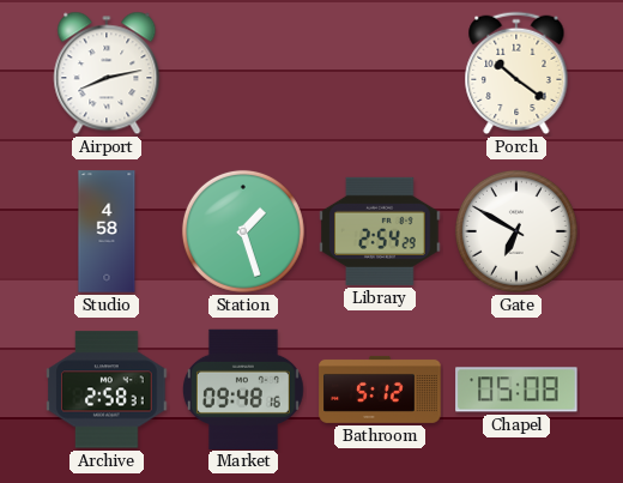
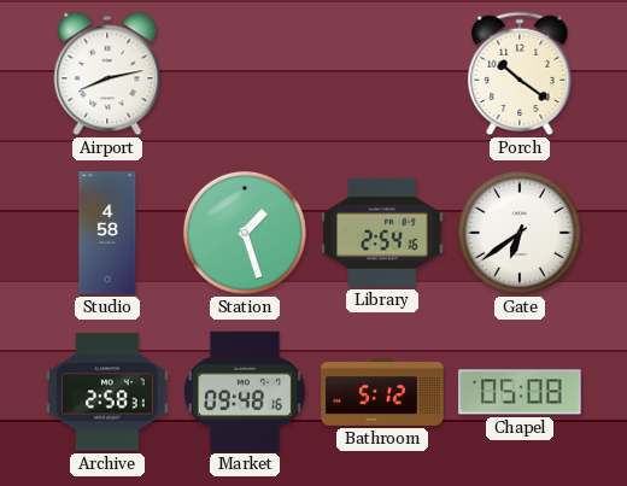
Library: 2:54:29 -> 2:54:16 (382, 233)
Gate: 6:50 -> 6:39 (520, 233)
